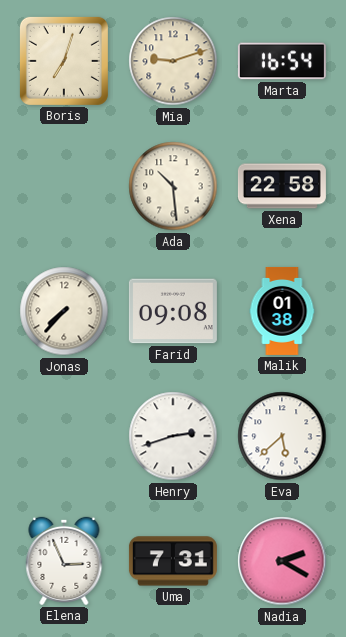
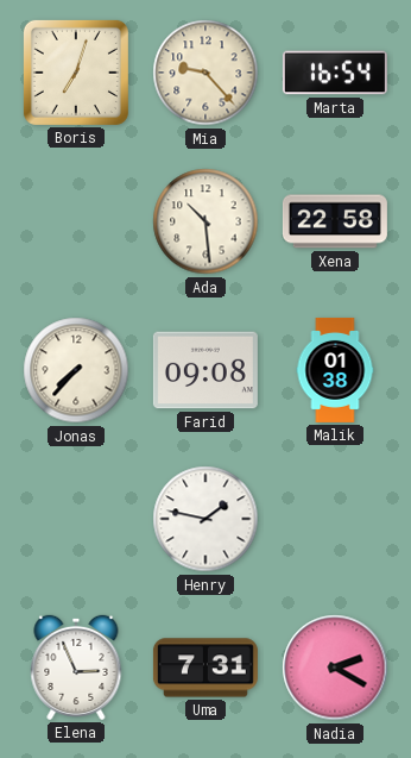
Mia: 9:12 -> 9:23 (205, 73)
Henry: 2:42 -> 1:47 (205, 519)
Eva: 5:38 -> none (282, 436)
